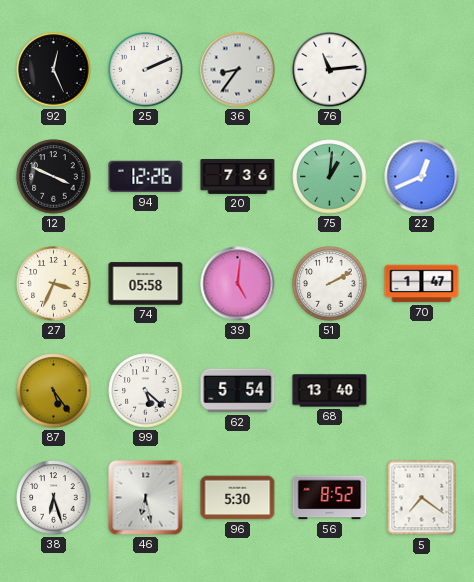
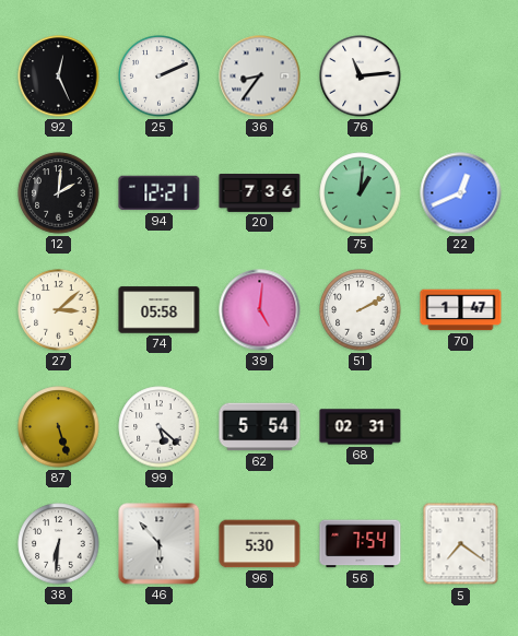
12: 3:49 -> 2:01 (59, 193)
94: 12:26 -> 12:21 (160, 193)
27: 3:34 -> 3:08 (59, 310)
87: 5:24 -> 5:27 (59, 427)
68: 13:40 -> 02:31 (361, 427)
38: 6:27 -> 6:31 (59, 544)
46: 6:28 -> 5:53 (160, 544)
56: 8:52 -> 7:54 (361, 544)
